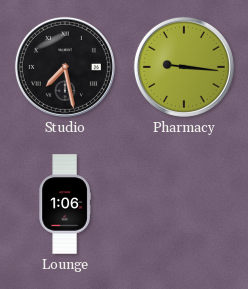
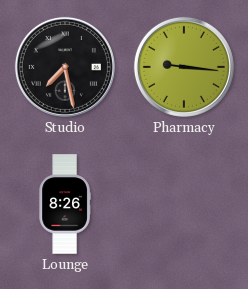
Lounge: 1:06 -> 8:26 (65, 204)
